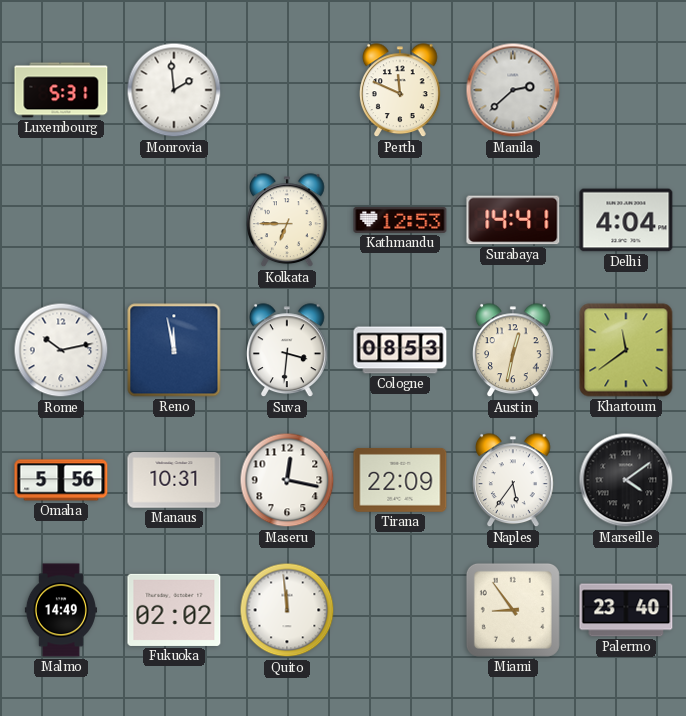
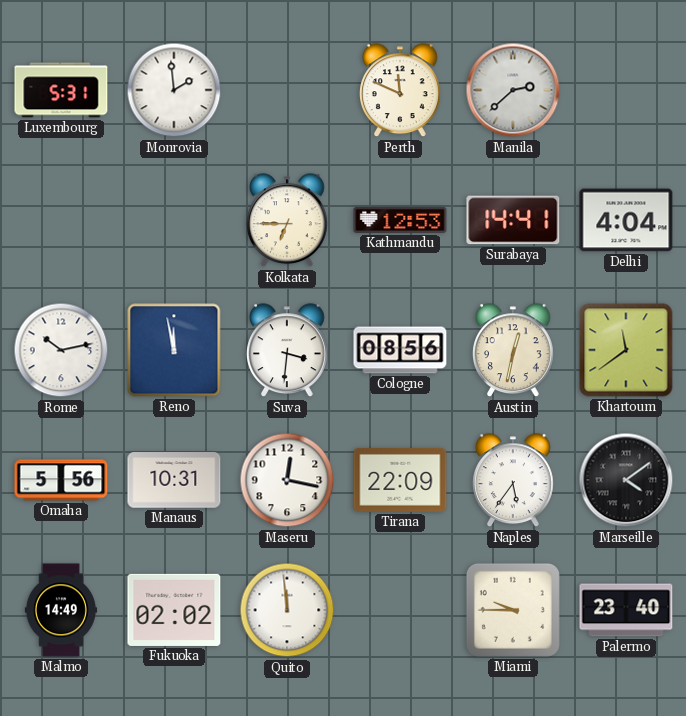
Cologne: 08:53 -> 08:56 (400, 350)
Miami: 8:54 -> 9:45 (513, 610)
